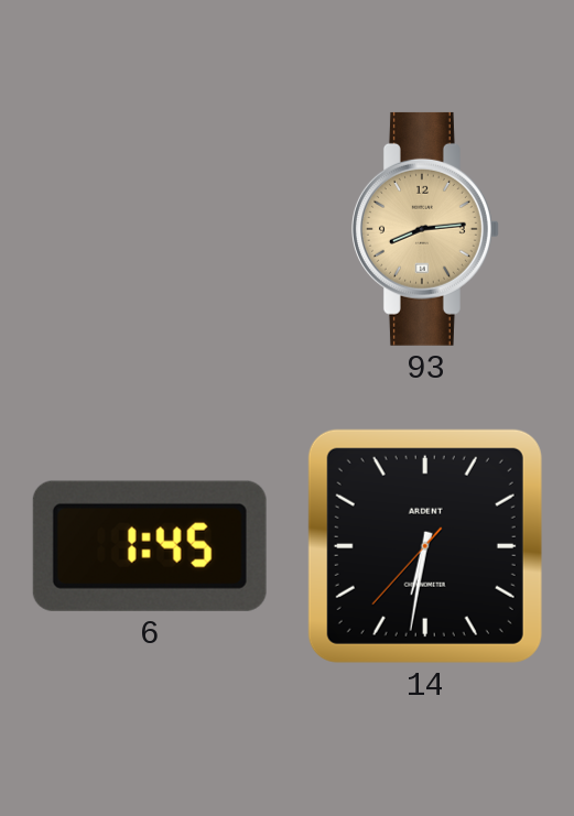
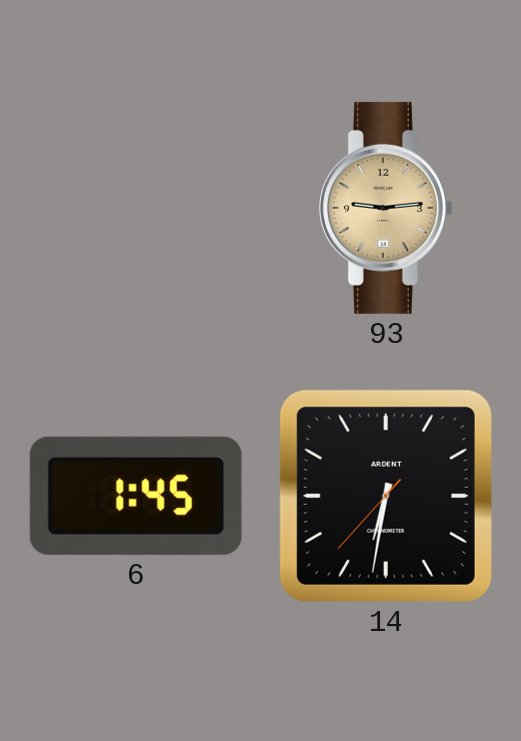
93: 8:14 -> 9:14 (386, 208)
